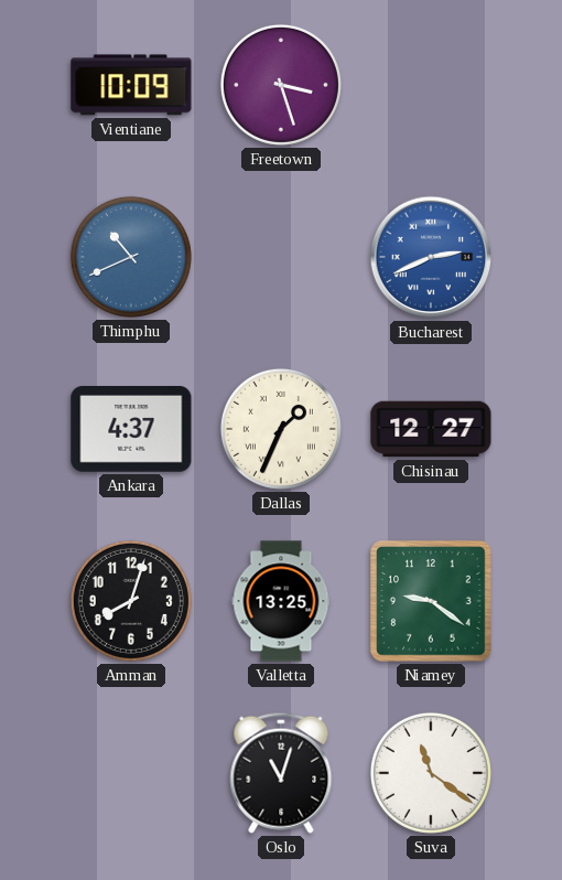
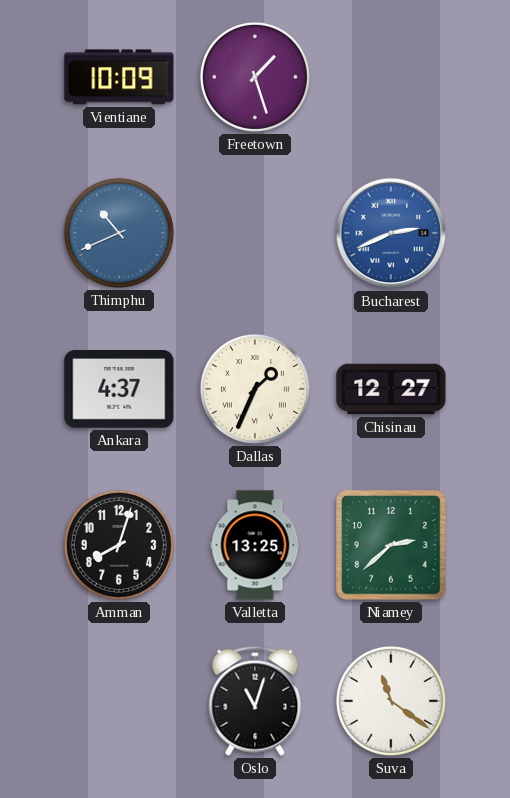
Freetown: 3:27 -> 1:27 (255, 77)
Niamey: 9:21 -> 2:38 (391, 545)
